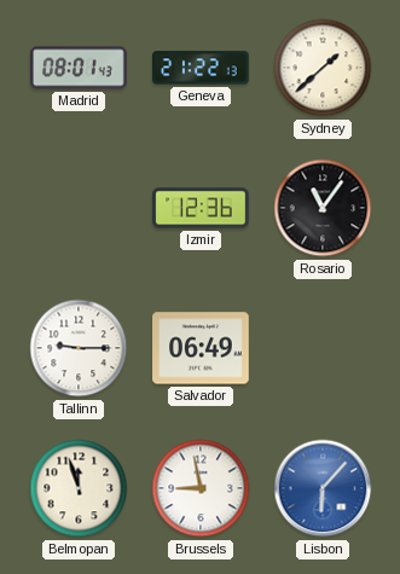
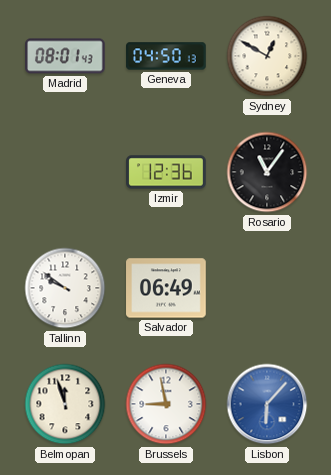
Geneva: 21:22 -> 04:50 (166, 56)
Sydney: 1:38 -> 12:50 (267, 56)
Tallinn: 9:15 -> 9:51 (65, 288)
